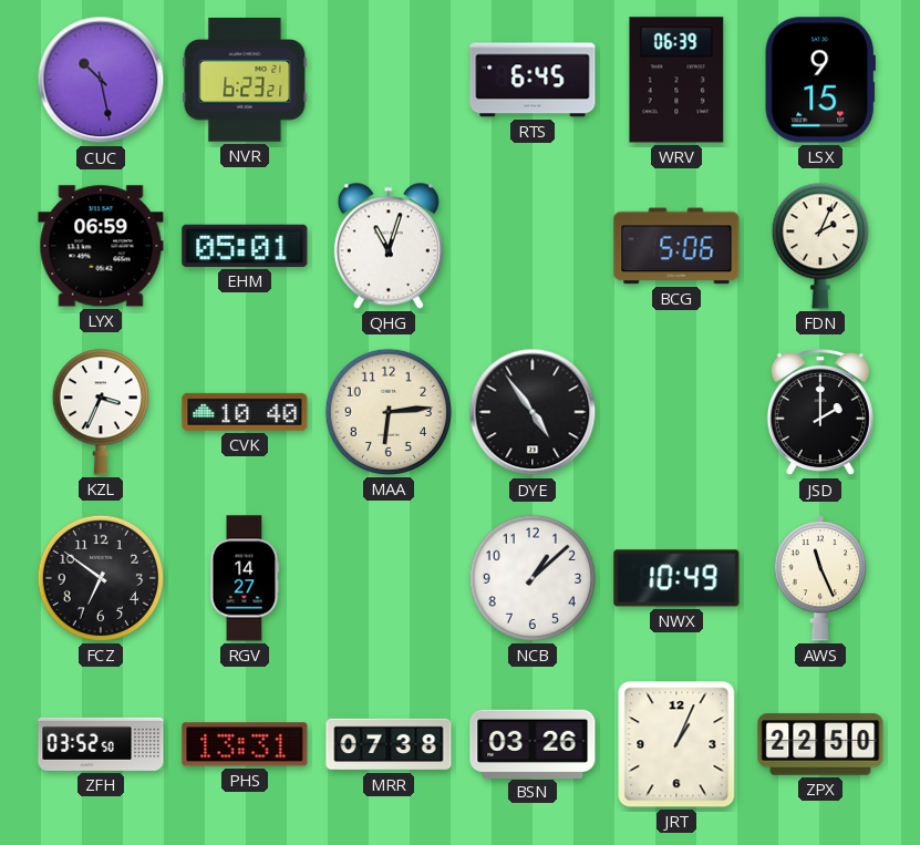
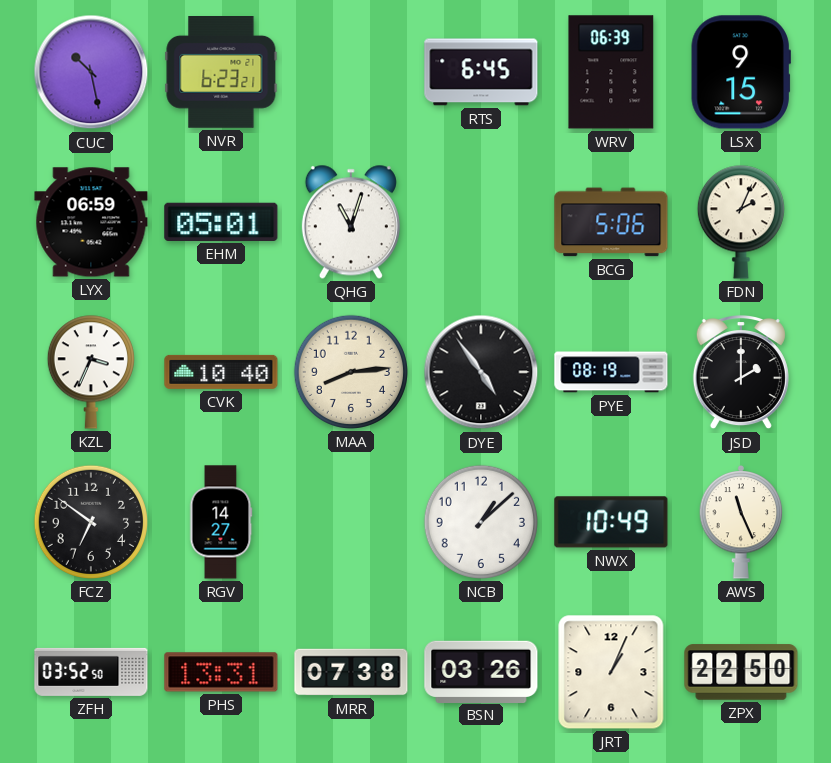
MAA: 6:14 -> 8:14 (351, 372)
PYE: none -> 08:19 (611, 372)
